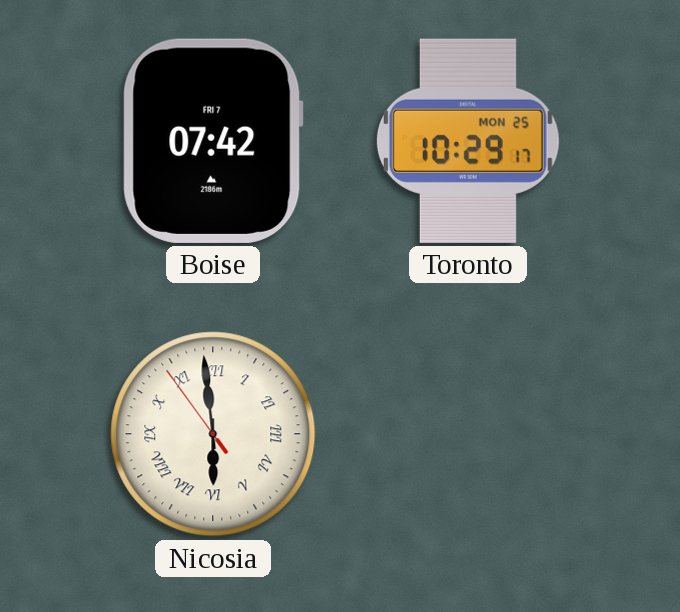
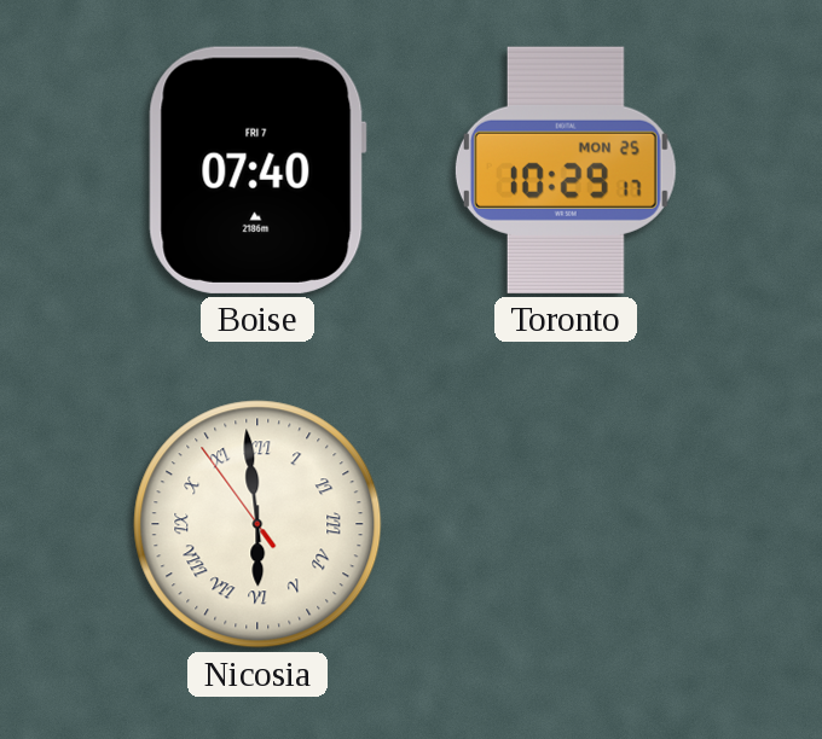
Boise: 07:42 -> 07:40 (257, 170)
